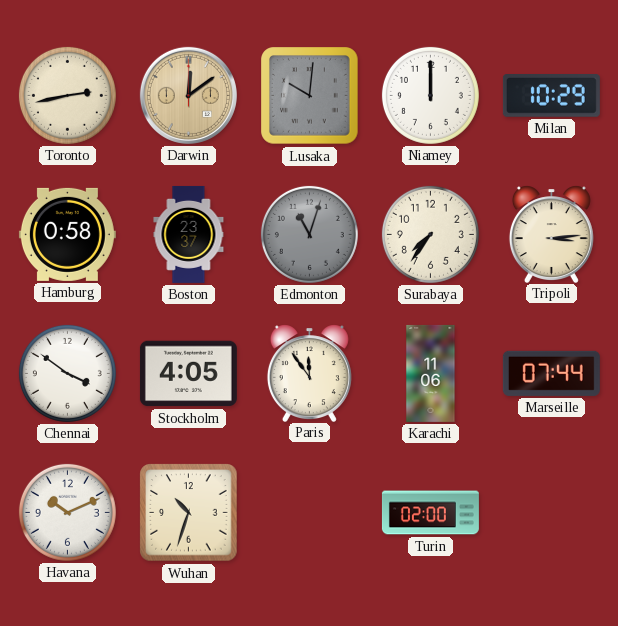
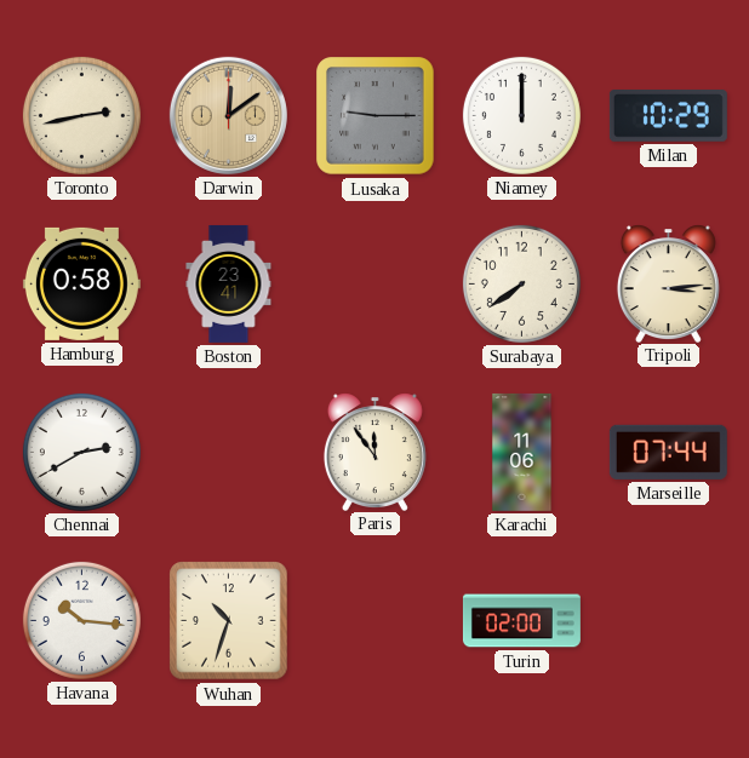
Lusaka: 10:01 -> 9:15 (376, 116)
Boston: 23:37 -> 23:41 (229, 283)
Edmonton: 11:03 -> none (309, 234)
Surabaya: 7:36 -> 7:39 (521, 283)
Chennai: 3:51 -> 2:40 (81, 452)
Stockholm: 4:05 -> none (188, 374)
Havana: 10:11 -> 10:16 (81, 620)
